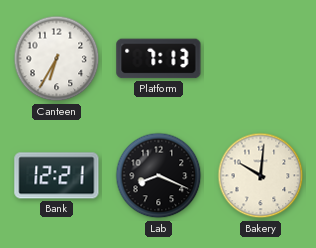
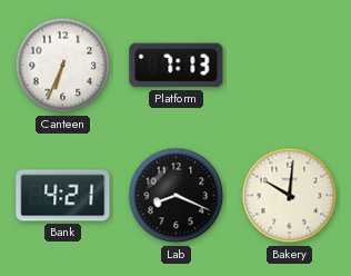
Canteen: 6:35 -> 6:34 (63, 66)
Bank: 12:21 -> 4:21 (63, 196)
